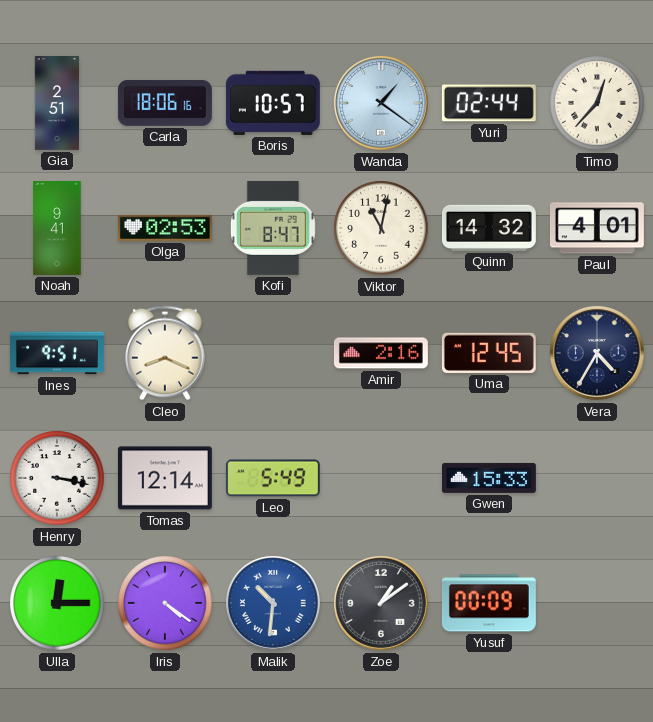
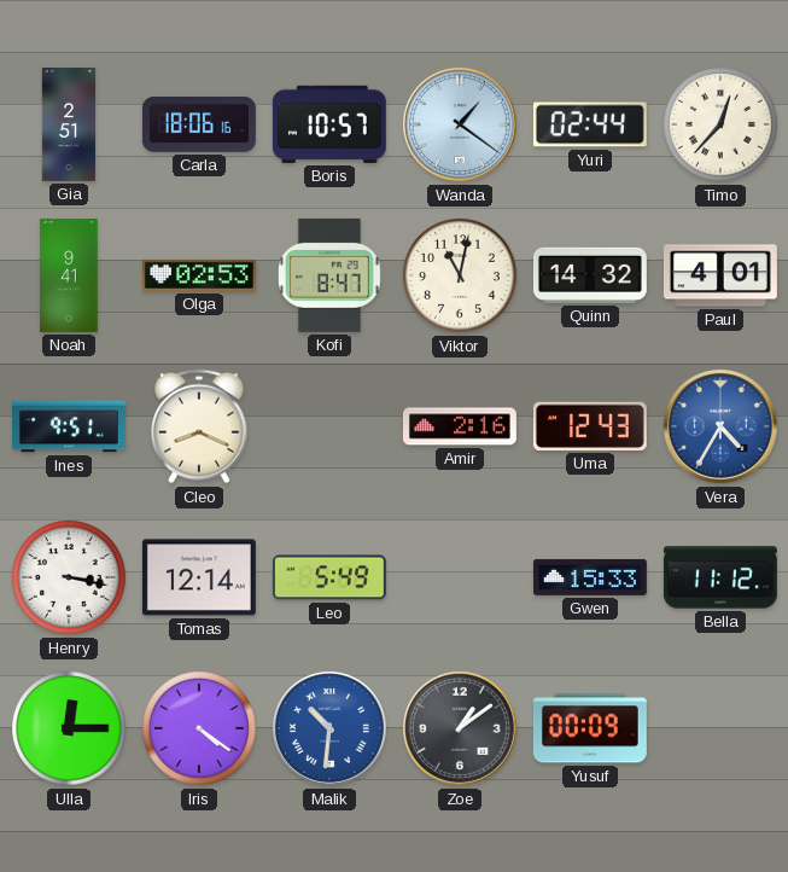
Uma: 12:45 -> 12:43 (590, 426)
Vera dial: navy -> blue (720, 426)
Bella: none -> 11:12 (720, 577)
